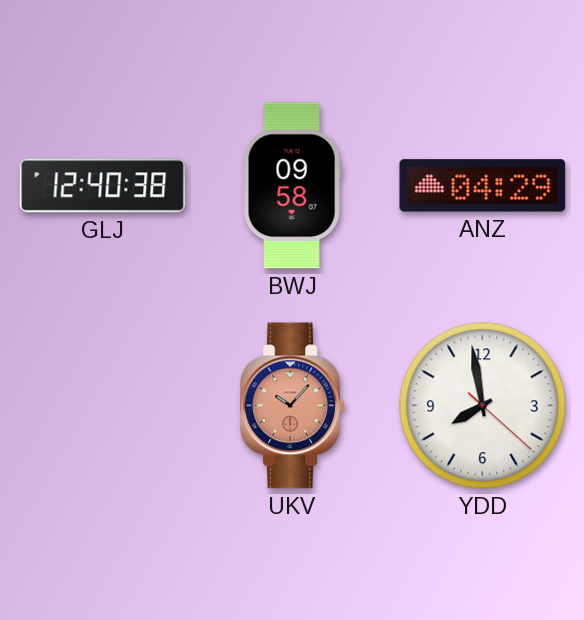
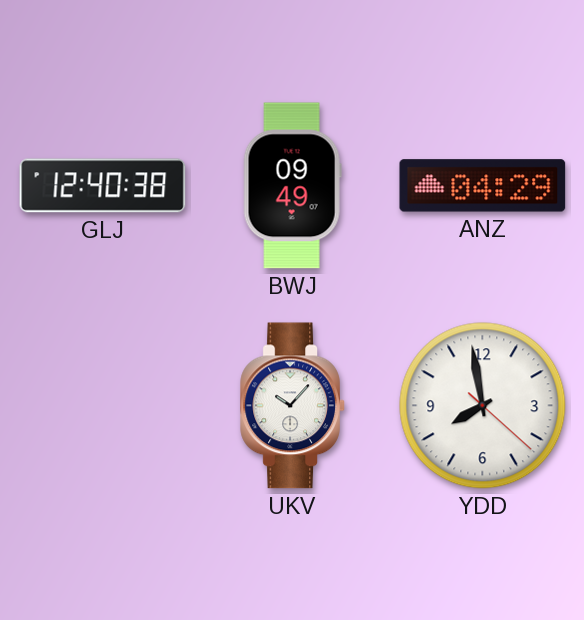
BWJ: 09:58 -> 09:49 (292, 186)
UKV dial: salmon -> white (293, 406)
